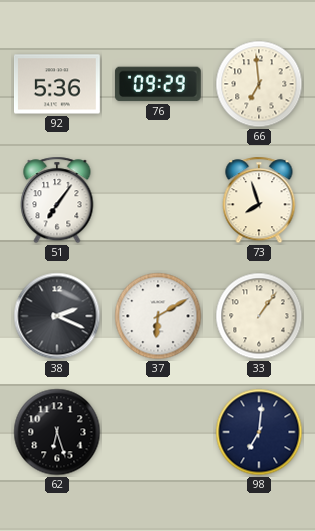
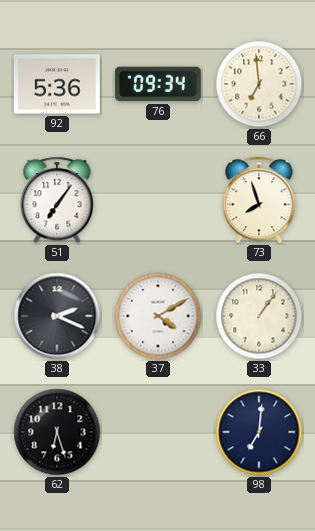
76: 09:29 -> 09:34 (158, 84)
37: 6:10 -> 4:10 (158, 316)
